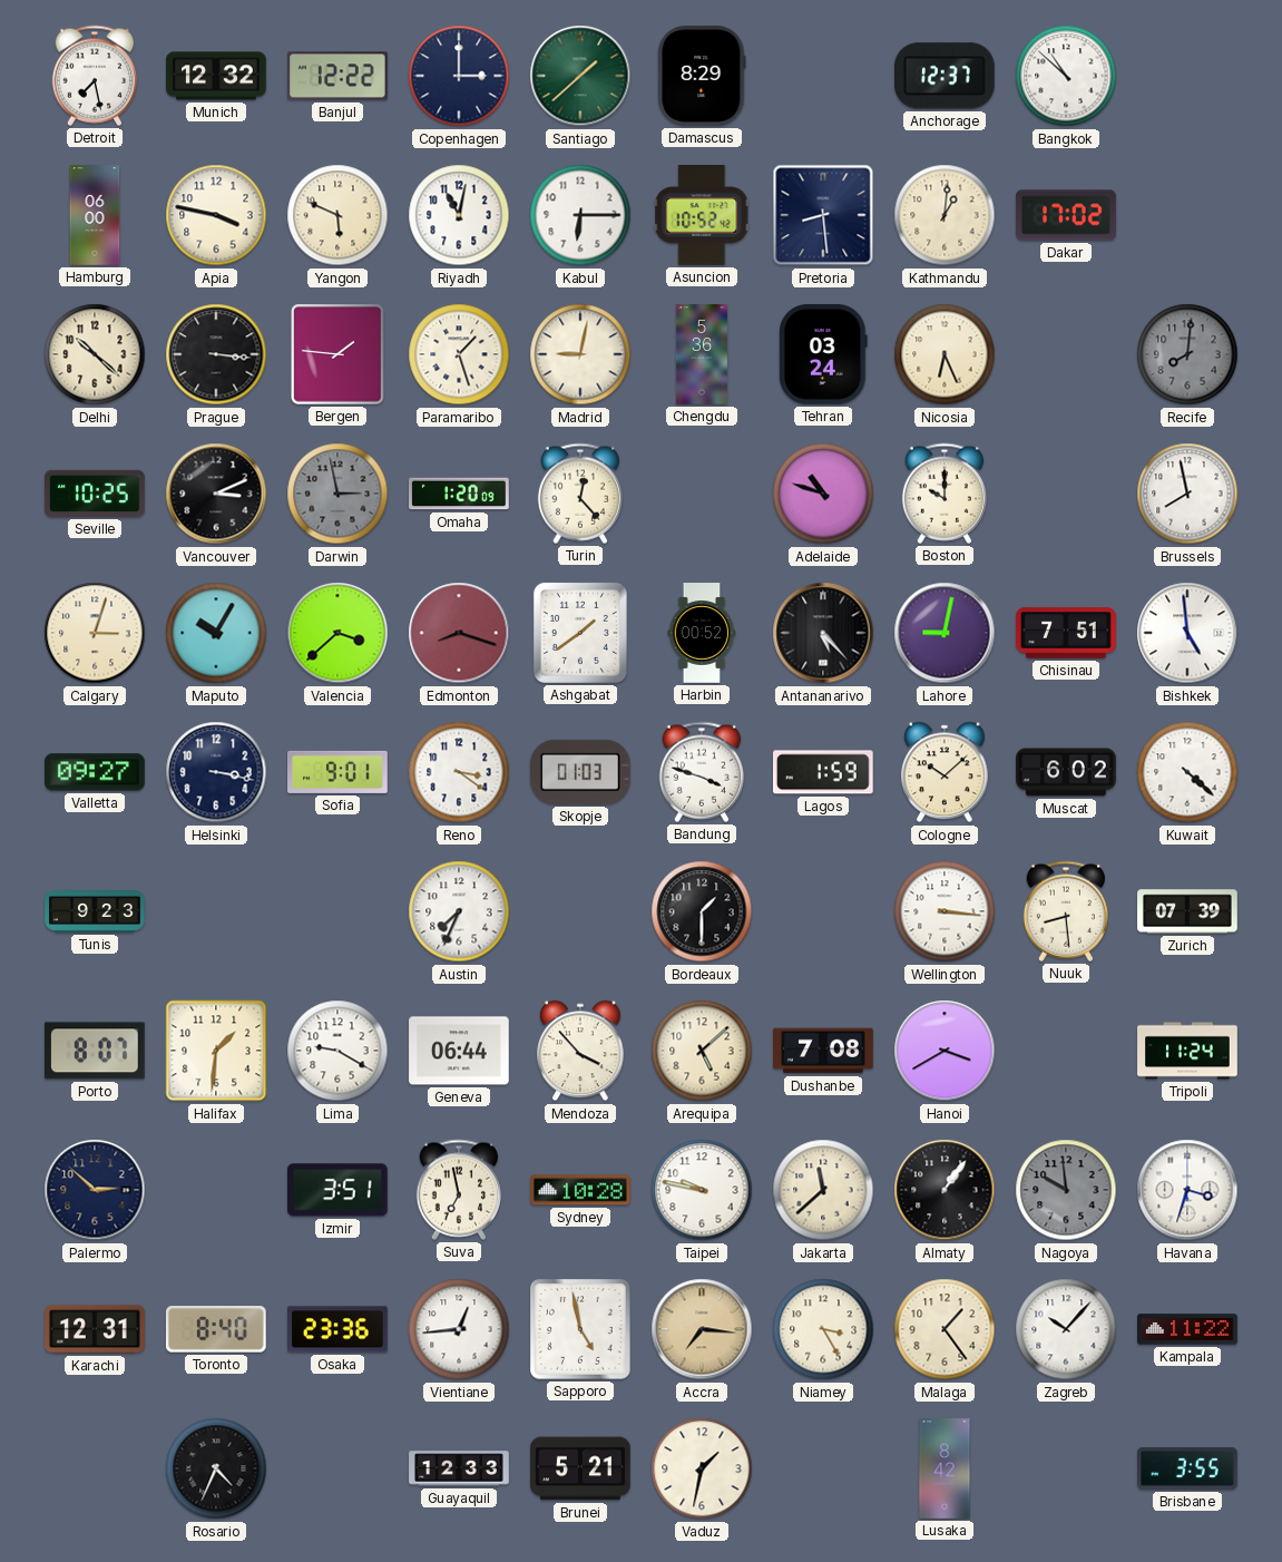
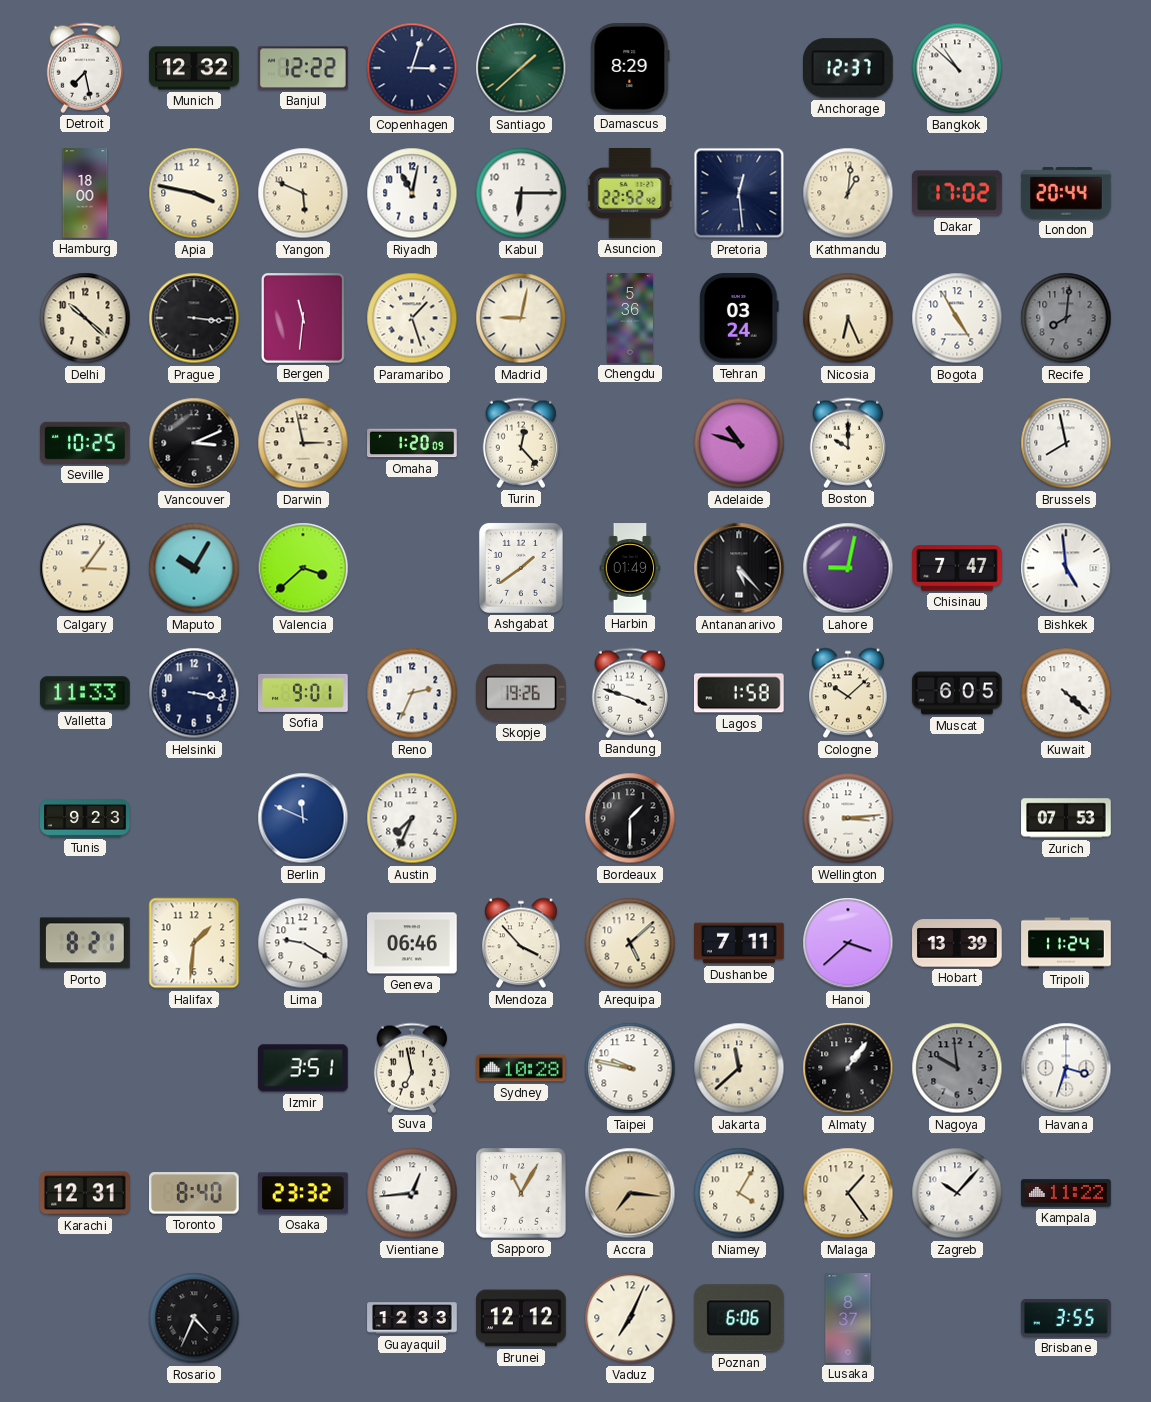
Copenhagen: 3:00 -> 3:03 (412, 68)
Hamburg: 06:00 -> 18:00 (85, 193)
Asuncion: 10:52 -> 22:52 (630, 194)
Pretoria: 8:29 -> 12:29 (739, 193)
London: none -> 20:44 (1066, 193)
Bergen: 1:46 -> 11:31 (304, 319)
Bogota: none -> 4:55 (957, 318)
Darwin dial: grey -> cream (303, 443)
Calgary: 3:03 -> 3:06 (85, 568)
Edmonton: 8:18 -> none (459, 633)
Harbin: 00:52 -> 01:49 (630, 568)
Chisinau: 7:51 -> 7:47 (957, 568)
Valletta: 09:27 -> 11:33 (85, 693)
Reno: 3:21 -> 2:34 (412, 693)
Skopje: 01:03 -> 19:26 (522, 693)
Lagos: 1:59 -> 1:58 (740, 693)
Muscat: 6:02 -> 6:05 (957, 693)
Berlin: none -> 11:49 (303, 818)
Wellington: 3:16 -> 3:14 (848, 818)
Nuuk: 8:29 -> none (1065, 911)
Zurich: 07:39 -> 07:53 (1066, 818)
Porto: 8:07 -> 8:21 (85, 943)
Geneva: 06:44 -> 06:46 (412, 943)
Dushanbe: 7:08 -> 7:11 (740, 943)
Hanoi: 3:40 -> 3:38 (848, 943)
Hobart: none -> 13:39 (957, 943)
Palermo: 2:52 -> none (95, 1190)
Osaka: 23:36 -> 23:32 (304, 1193)
Sapporo: 4:58 -> 11:05 (522, 1194)
Niamey: 3:25 -> 4:05 (739, 1193)
Brunei: 5:21 -> 12:12 (522, 1318)
Vaduz: 1:32 -> 7:04 (630, 1318)
Poznan: none -> 6:06 (739, 1318)
Lusaka: 8:42 -> 8:37 (848, 1318)
